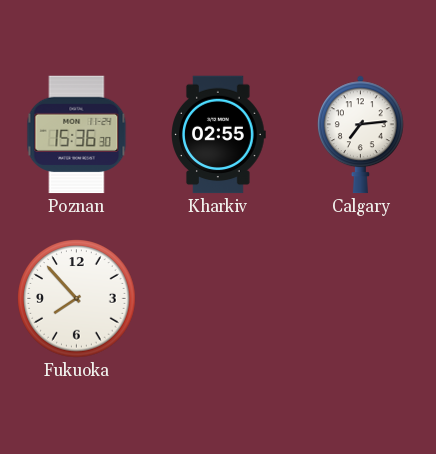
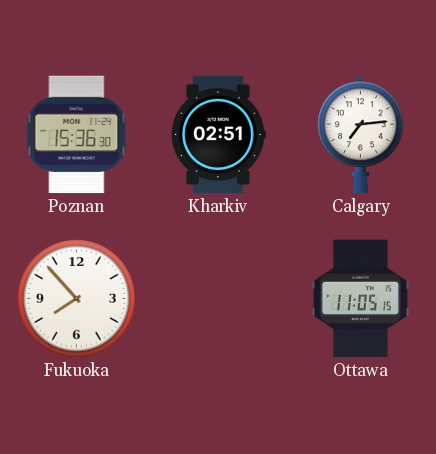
Kharkiv: 02:55 -> 02:51 (219, 135)
Ottawa: none -> 11:05 (360, 299)
